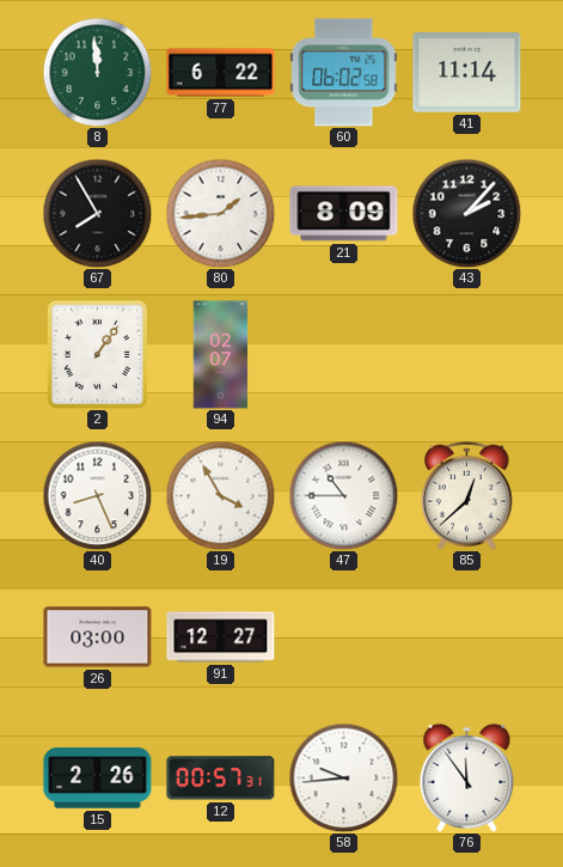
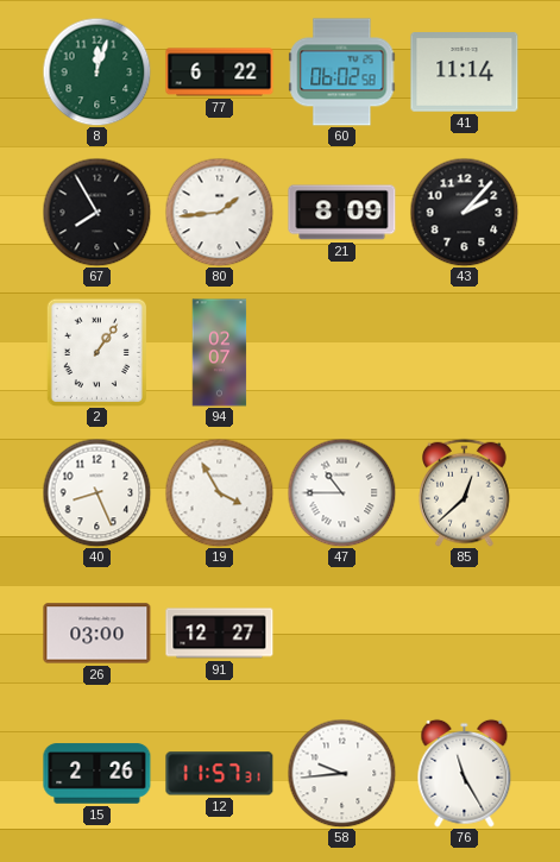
8: 11:59 -> 12:03 (96, 71)
12: 00:57 -> 11:57 (220, 774)
76: 11:54 -> 11:25 (465, 773)
